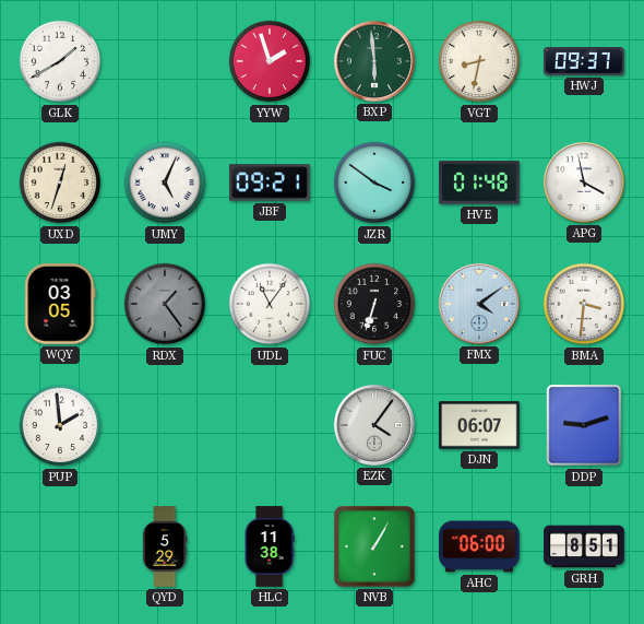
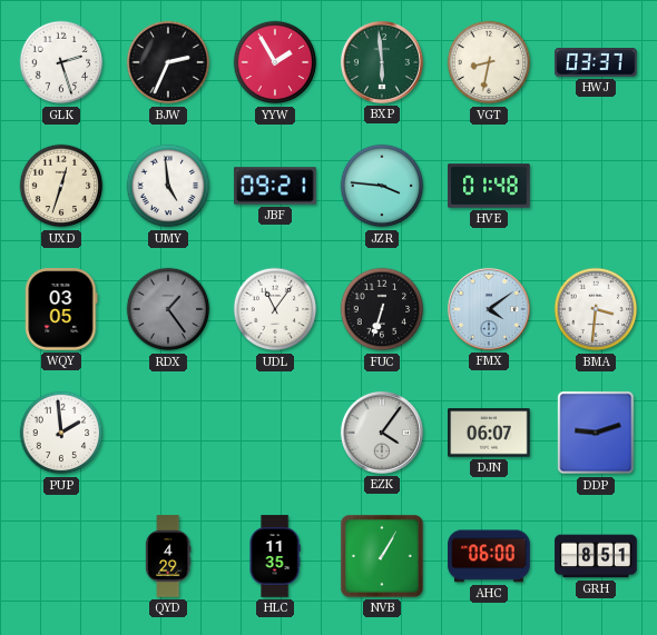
GLK: 1:40 -> 2:27 (61, 62)
BJW: none -> 2:34 (168, 62)
YYW: 1:57 -> 1:55 (275, 62)
HWJ: 09:37 -> 03:37 (596, 62)
UMY: 5:04 -> 4:59 (168, 186)
JZR: 3:51 -> 3:46 (382, 186)
APG: 3:58 -> none (584, 183)
QYD: 5:29 -> 4:29 (168, 556)
HLC: 11:38 -> 11:35 (275, 556)
